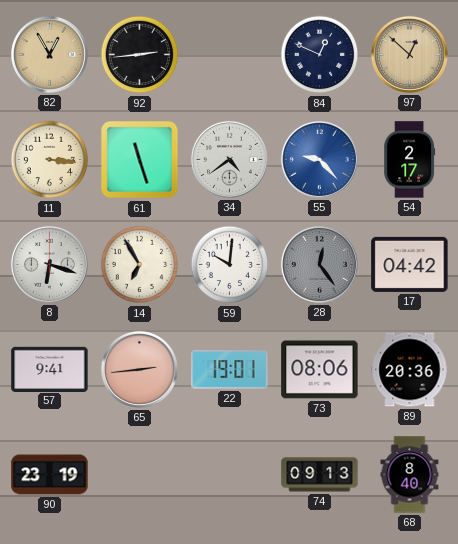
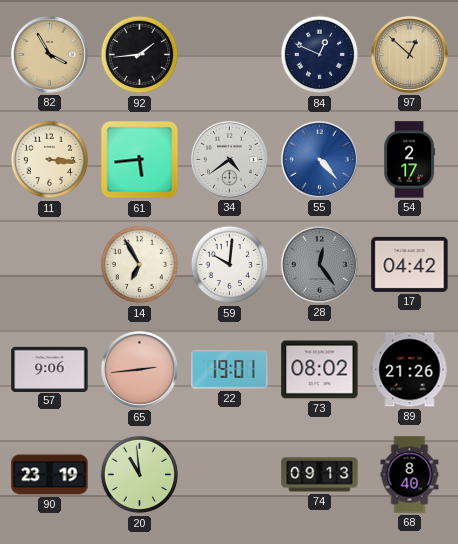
82: 12:55 -> 3:55 (49, 54)
92: 2:44 -> 1:44 (140, 55)
61: 11:27 -> 5:44 (140, 160)
55: 9:23 -> 4:23 (319, 159)
8: 6:18 -> none (49, 264)
57: 9:41 -> 9:06 (50, 369)
73: 08:06 -> 08:02 (320, 370)
89: 20:36 -> 21:26 (410, 370)
20: none -> 10:59 (140, 475)
